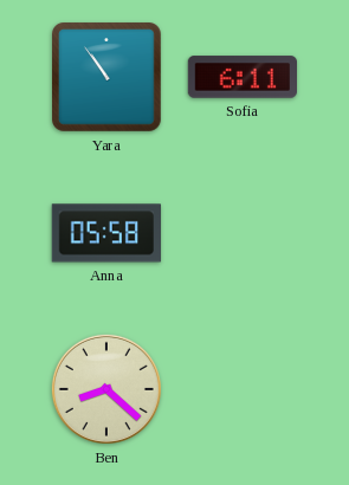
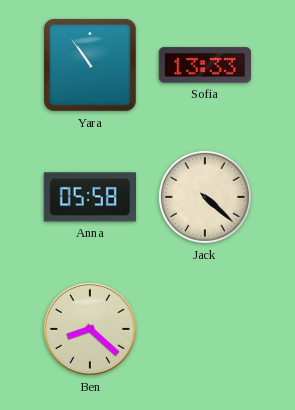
Sofia: 6:11 -> 13:33 (204, 65)
Jack: none -> 4:22 (205, 197)
